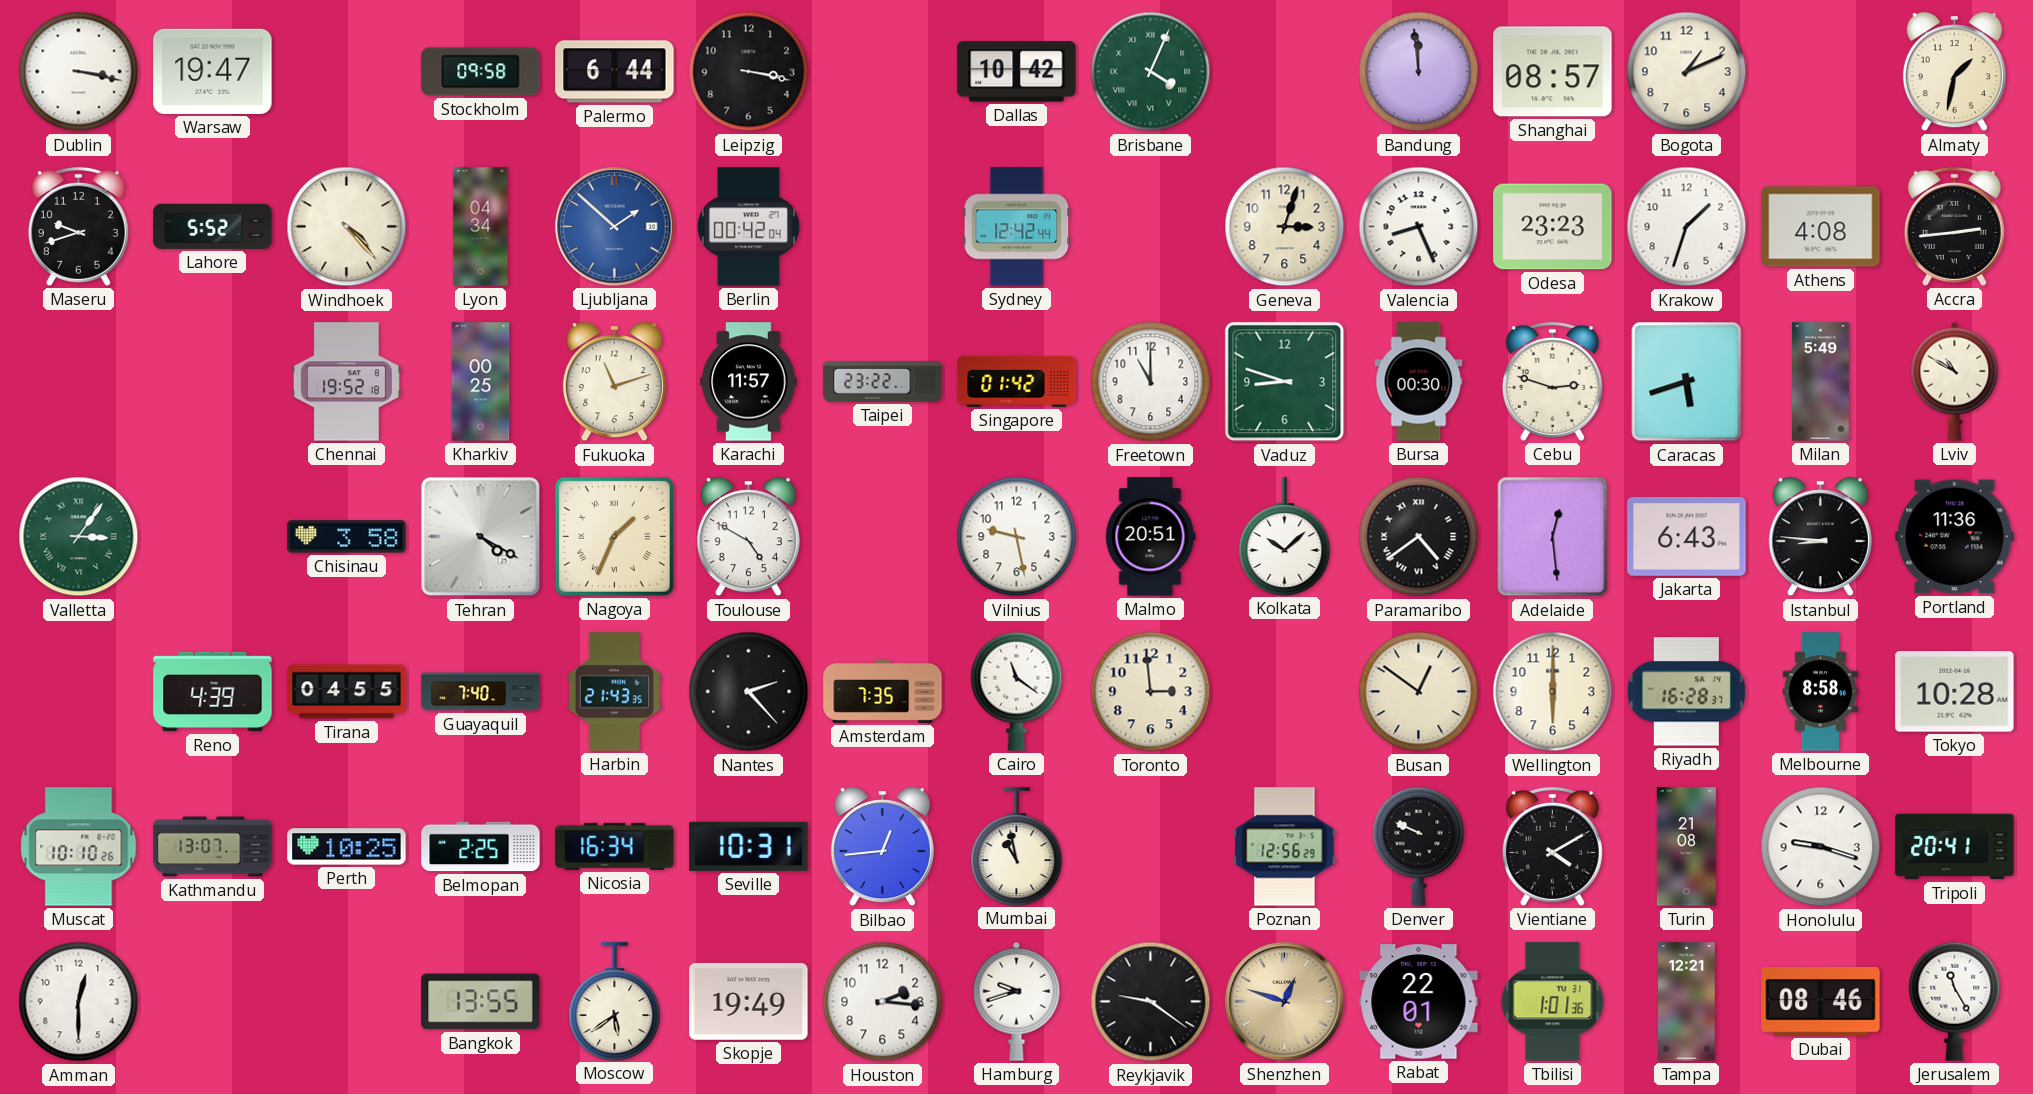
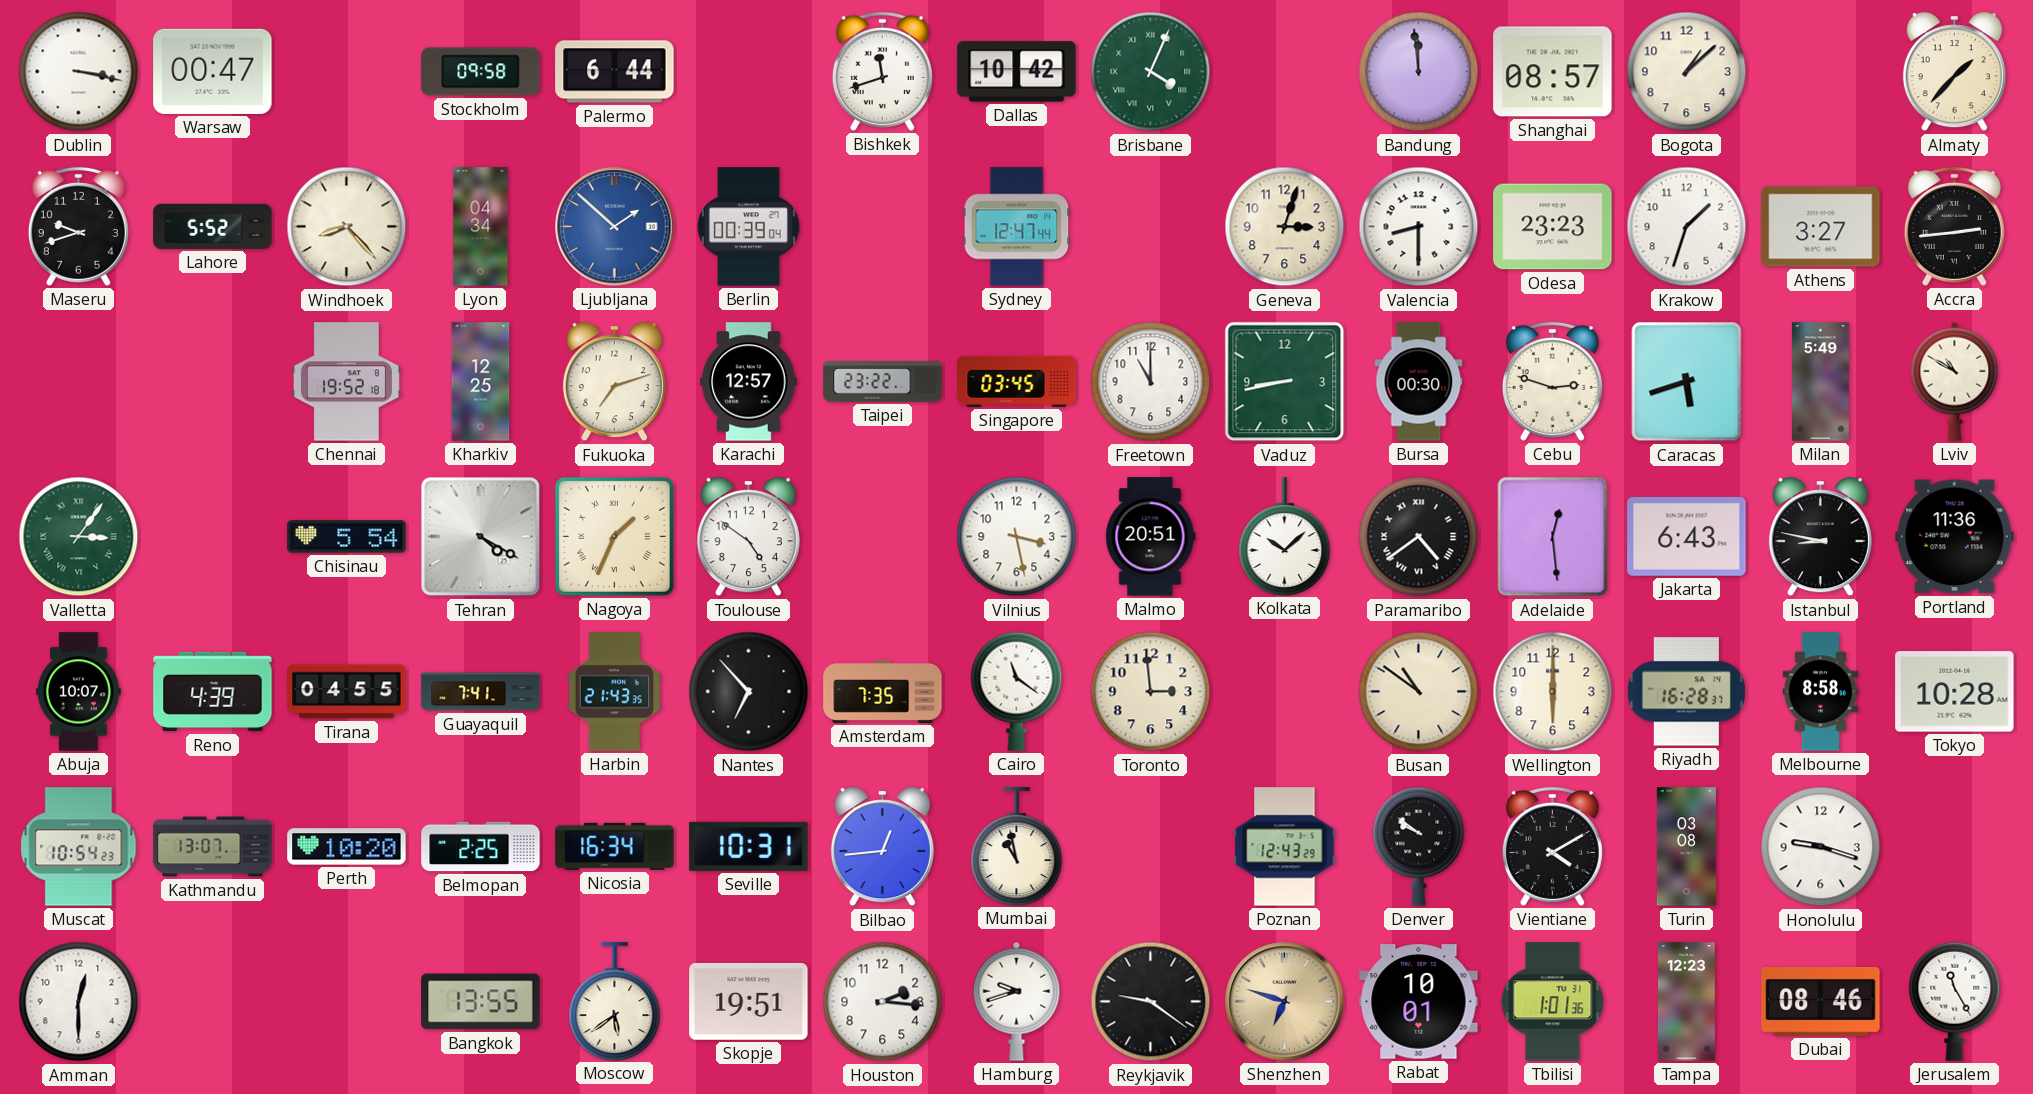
Warsaw: 19:47 -> 00:47 (213, 71)
Leipzig: 3:17 -> none (749, 72)
Bishkek: none -> 11:42 (882, 71)
Bogota: 1:11 -> 1:08 (1687, 72)
Almaty: 1:32 -> 1:37 (1954, 72)
Windhoek: 4:23 -> 8:23 (347, 227)
Berlin: 00:42 -> 00:39 (748, 227)
Sydney: 12:42 -> 12:47 (1017, 227)
Valencia: 8:26 -> 8:30 (1419, 227)
Athens: 4:08 -> 3:27 (1821, 227)
Kharkiv: 00:25 -> 12:25 (481, 382)
Fukuoka: 11:12 -> 7:12 (614, 382)
Karachi: 11:57 -> 12:57 (749, 382)
Singapore: 01:42 -> 03:45 (1017, 381)
Vaduz: 8:48 -> 8:43 (1285, 382)
Chisinau: 3:58 -> 5:54 (347, 537)
Toulouse: 4:50 -> 4:51 (748, 537)
Vilnius: 9:28 -> 3:28 (1017, 537)
Istanbul: 8:46 -> 8:47 (1820, 537)
Abuja: none -> 10:07 (79, 692)
Guayaquil: 7:40 -> 7:41 (481, 692)
Nantes: 2:23 -> 6:53 (749, 692)
Busan: 12:51 -> 10:51 (1419, 692)
Muscat: 10:10 -> 10:54 (79, 847)
Perth: 10:25 -> 10:20 (347, 847)
Poznan: 12:56 -> 12:43 (1285, 847)
Denver: 9:49 -> 9:51 (1419, 846)
Turin: 21:08 -> 03:08 (1686, 847)
Tripoli: 20:41 -> none (1955, 847)
Skopje: 19:49 -> 19:51 (749, 1001)
Shenzhen: 12:48 -> 6:48 (1285, 1002)
Rabat: 22:01 -> 10:01 (1419, 1002)
Tampa: 12:21 -> 12:23 (1686, 1002)
